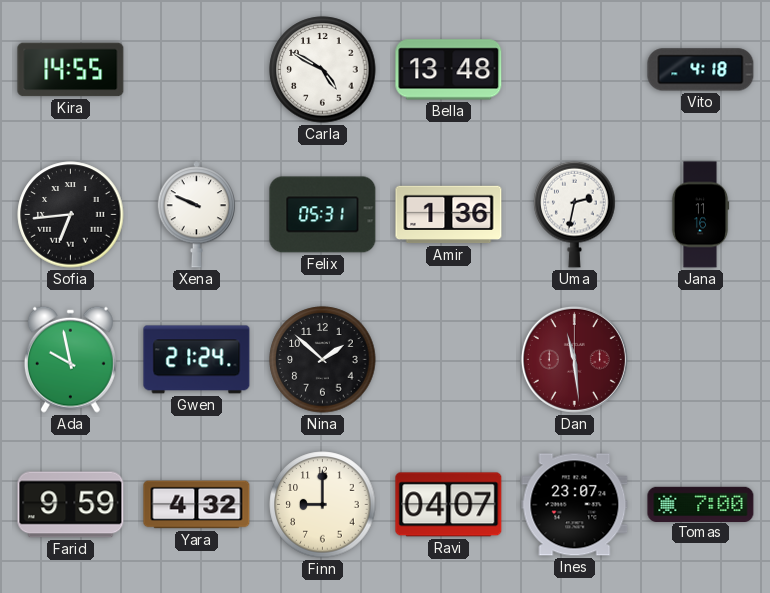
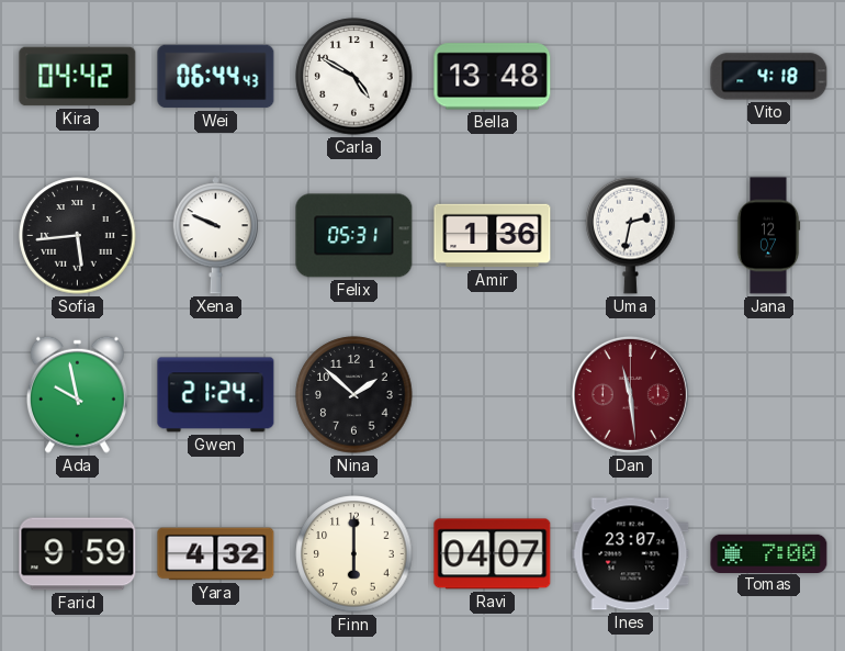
Kira: 14:55 -> 04:42 (78, 77)
Wei: none -> 06:44 (216, 77)
Sofia: 6:44 -> 5:44 (78, 236)
Jana: 11:16 -> 12:07 (768, 236)
Finn: 9:00 -> 6:00 (354, 554)
